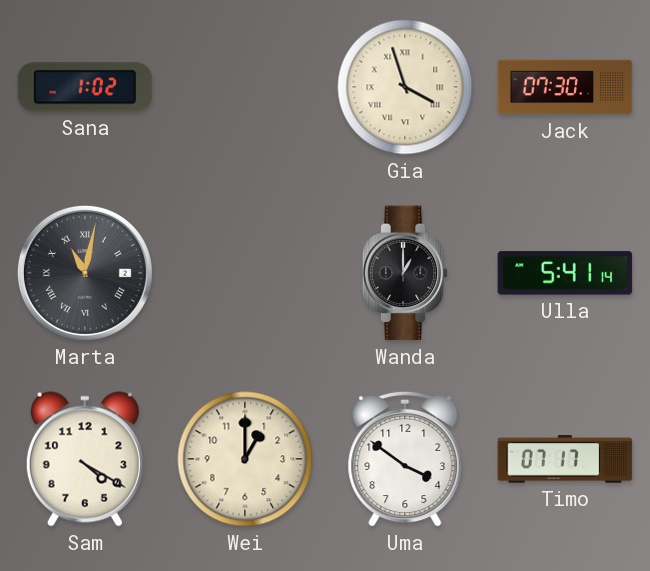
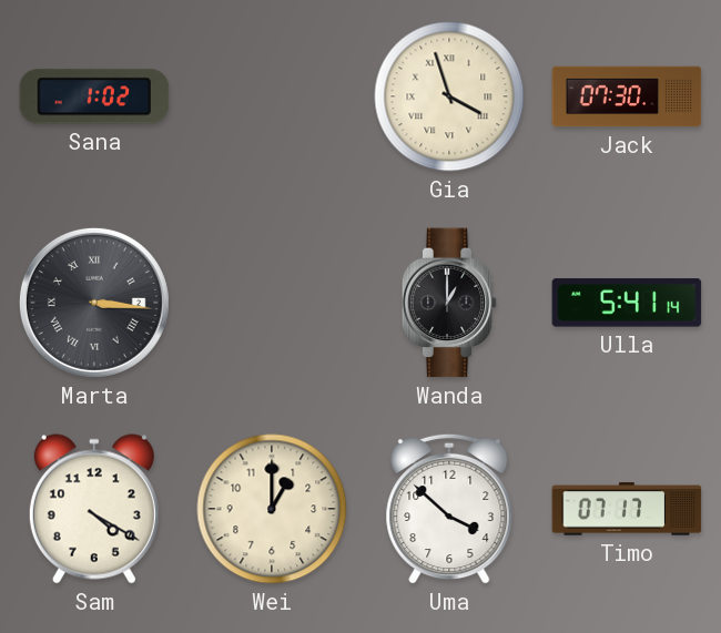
Marta: 11:02 -> 3:16 (94, 303)
Uma: 3:51 -> 3:52 (449, 509)
